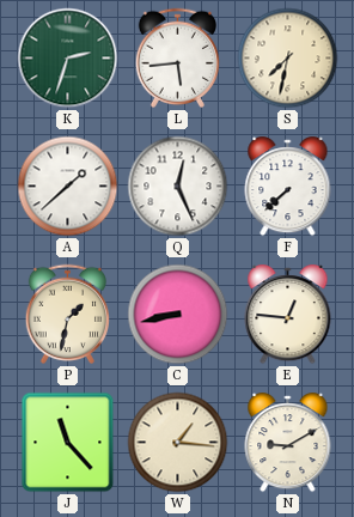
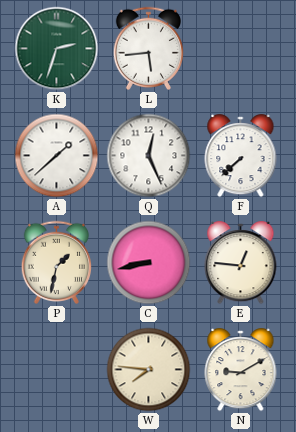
S: 7:32 -> none (288, 59)
J: 11:23 -> none (68, 443)
W: 1:16 -> 7:46 (149, 370)
